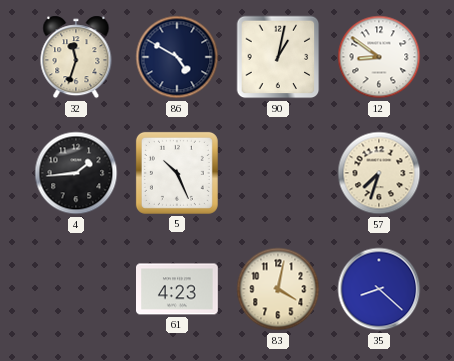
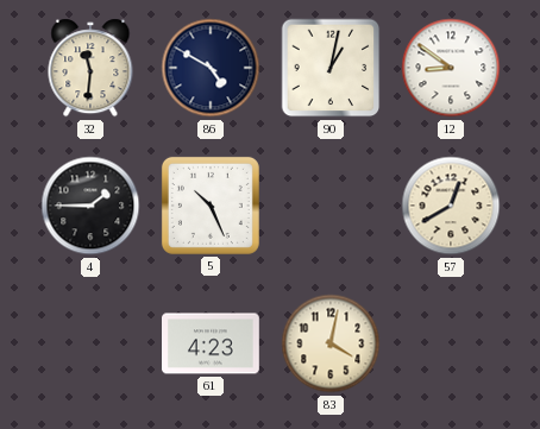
32: 11:33 -> 11:31 (90, 68)
4: 1:44 -> 1:45 (90, 206)
57: 7:33 -> 12:40 (451, 206)
35: 8:22 -> none (379, 289)
